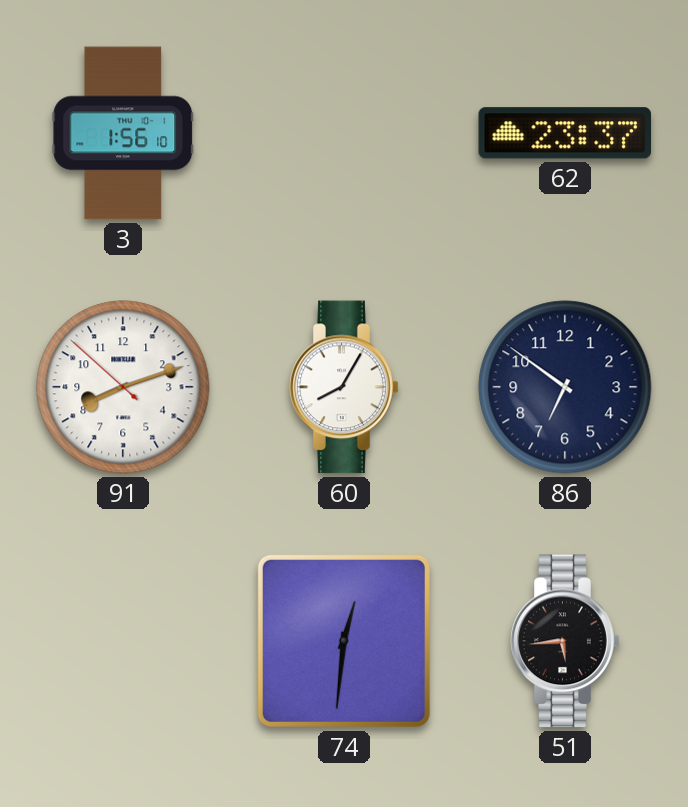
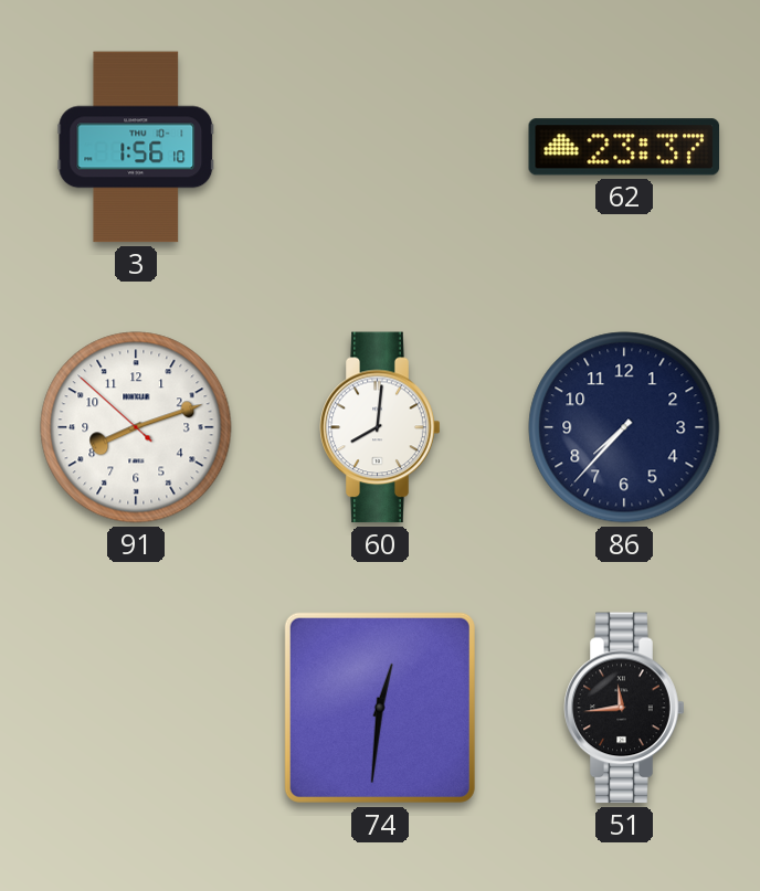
60: 8:05 -> 8:01 (380, 427)
86: 6:51 -> 7:37 (624, 427)
51: 5:44 -> 11:44 (624, 708)
